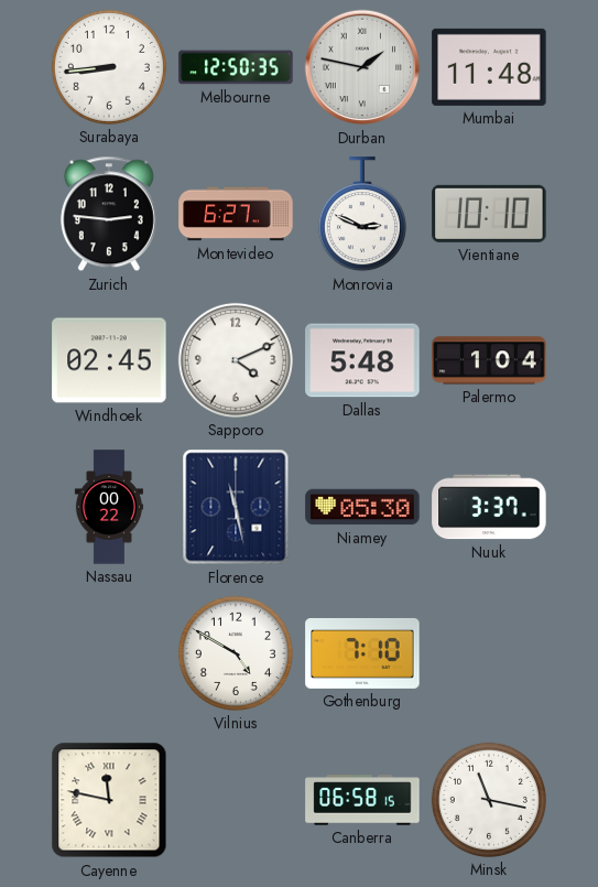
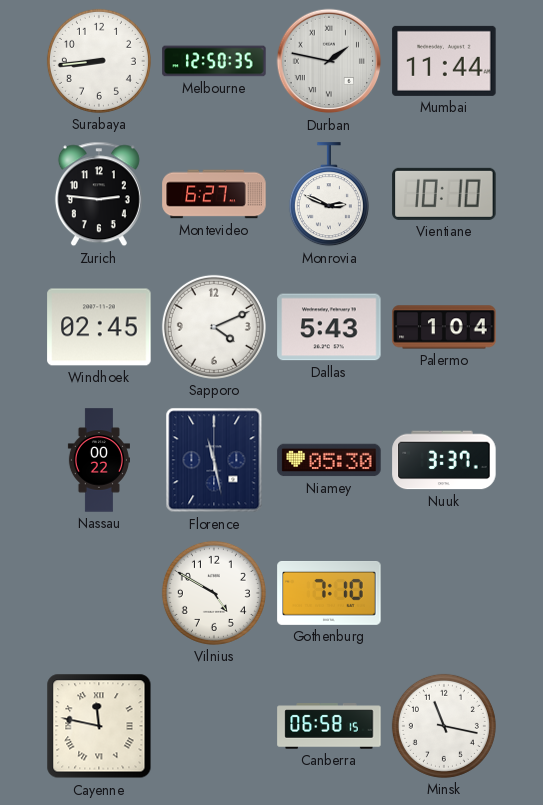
Mumbai: 11:48 -> 11:44 (444, 61)
Dallas: 5:48 -> 5:43 (329, 327)
